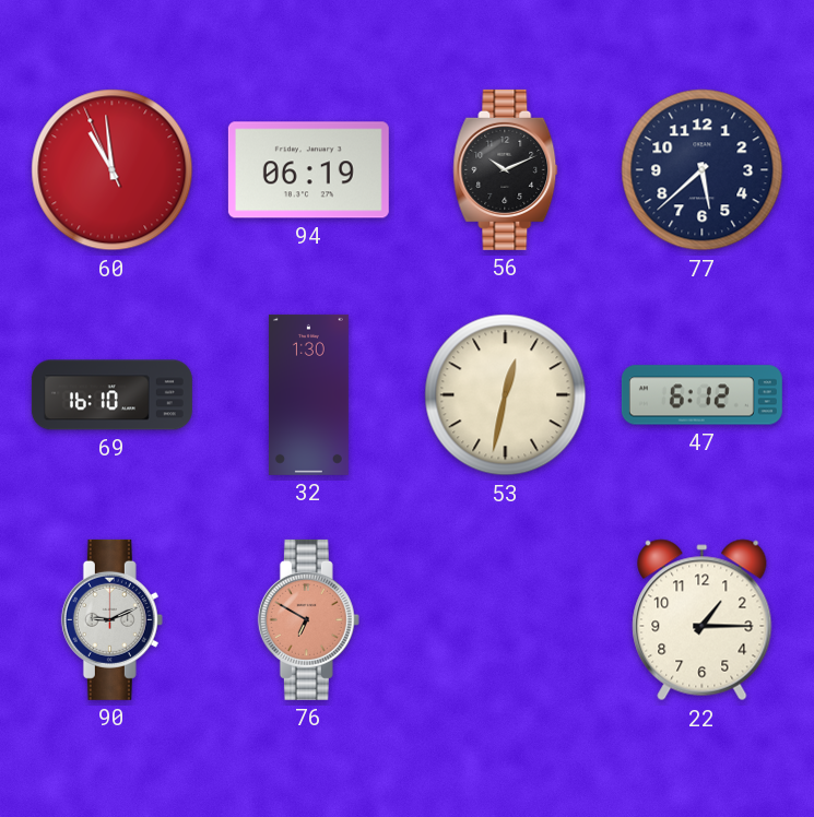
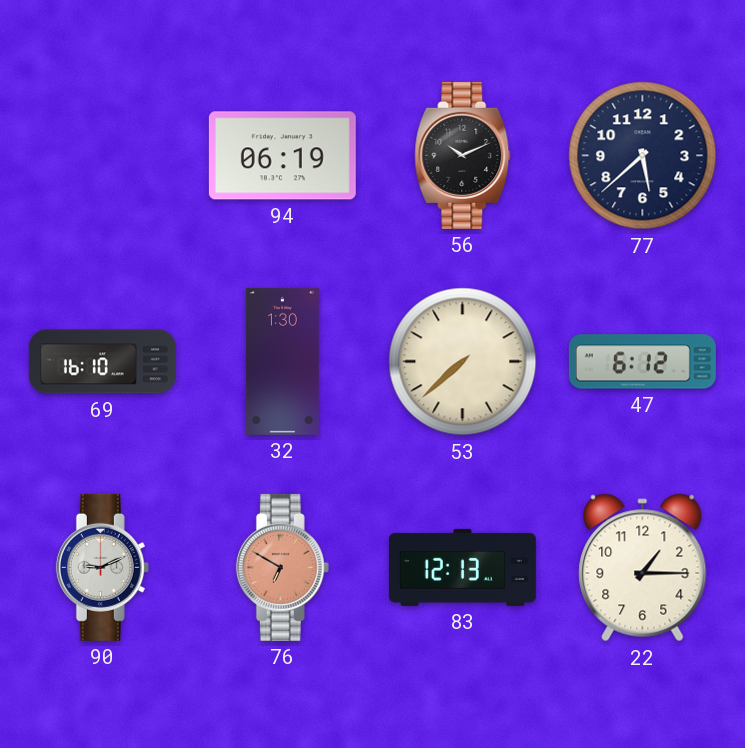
60: 10:58 -> none (113, 170)
53: 12:32 -> 7:38 (463, 362)
83: none -> 12:13 (462, 567)
